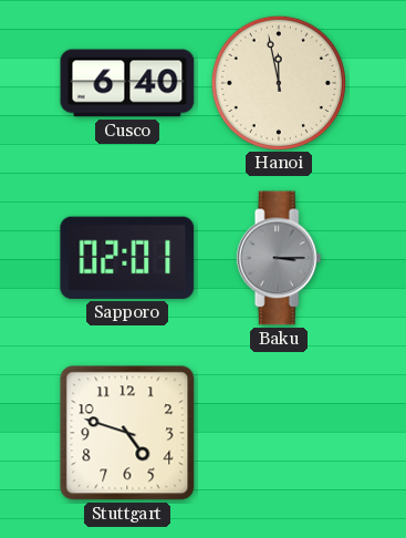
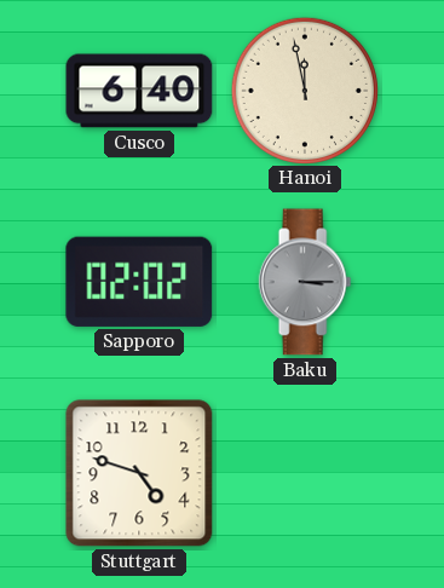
Sapporo: 02:01 -> 02:02 (139, 282)
